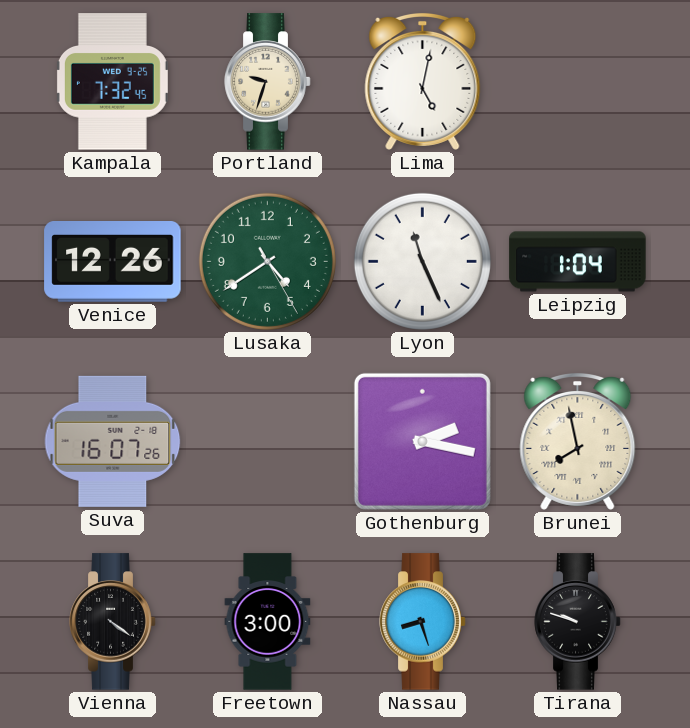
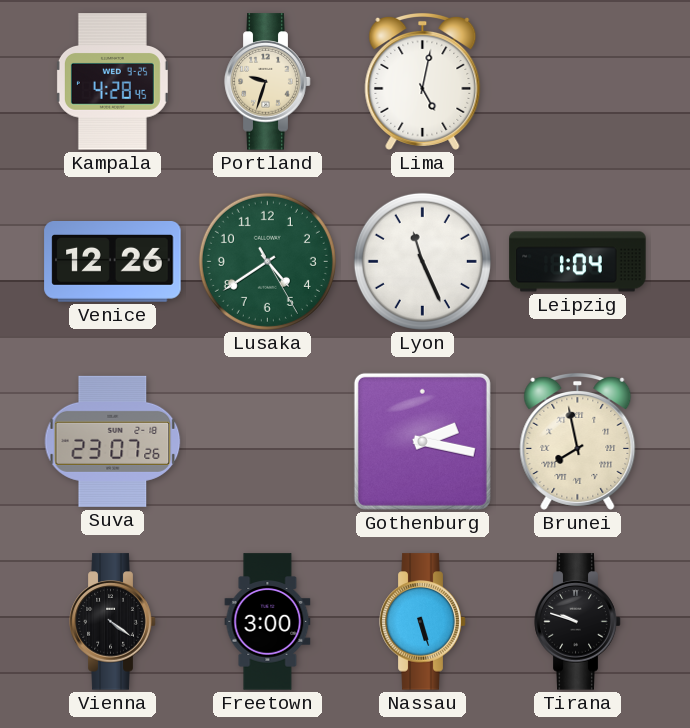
Kampala: 7:32 -> 4:28 (112, 82)
Suva: 16:07 -> 23:07 (113, 441)
Nassau: 8:27 -> 5:27 (423, 622)
